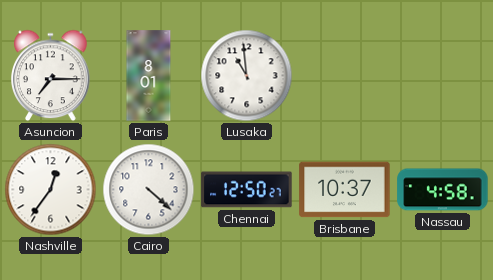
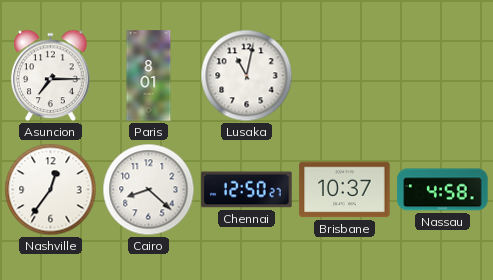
Lusaka: 10:59 -> 11:02 (247, 76)
Cairo: 4:22 -> 8:22 (149, 190)
